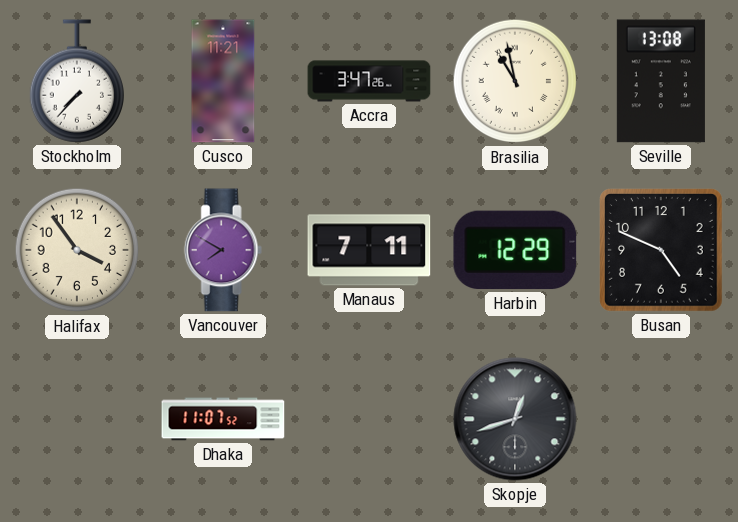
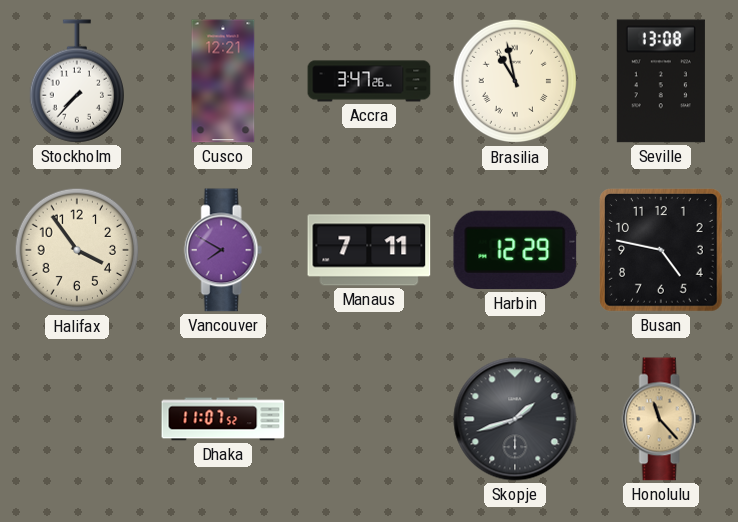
Cusco: 11:21 -> 12:21 (223, 81)
Busan: 4:49 -> 4:47 (662, 251)
Skopje: 12:42 -> 1:42 (515, 419)
Honolulu: none -> 11:23 (661, 419)
